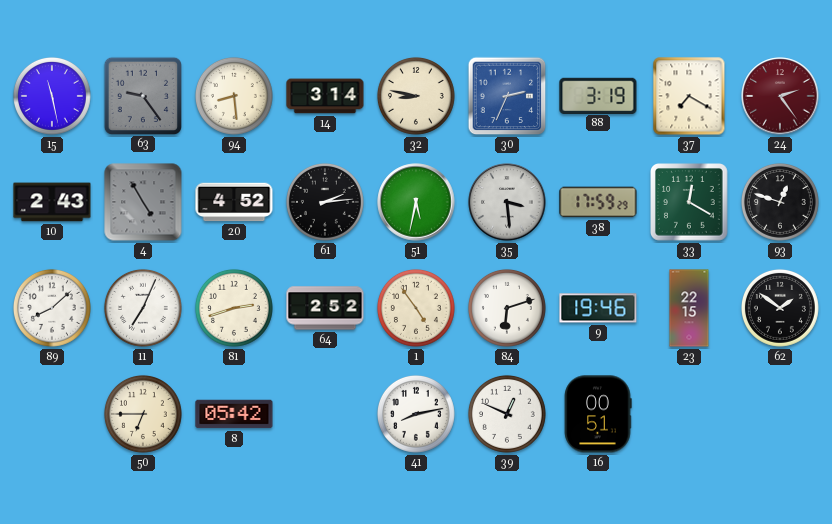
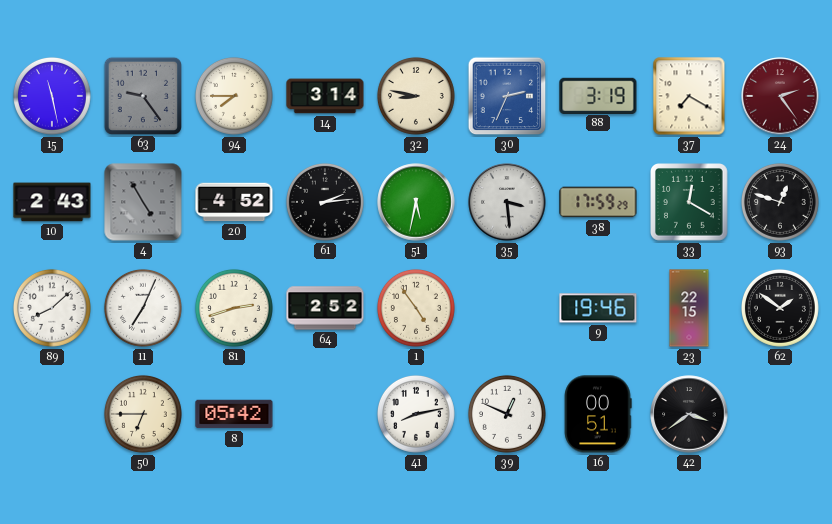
94: 8:29 -> 7:45 (234, 96)
84: 6:12 -> none (507, 308)
42: none -> 3:39 (689, 414)
